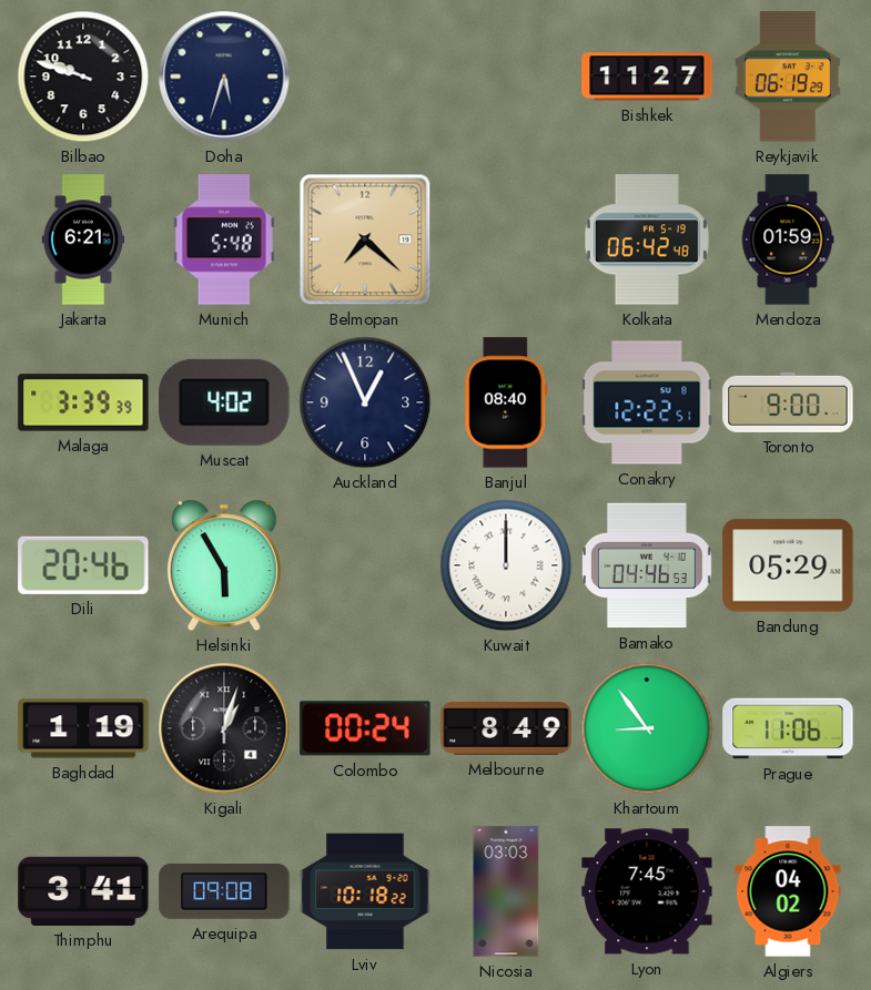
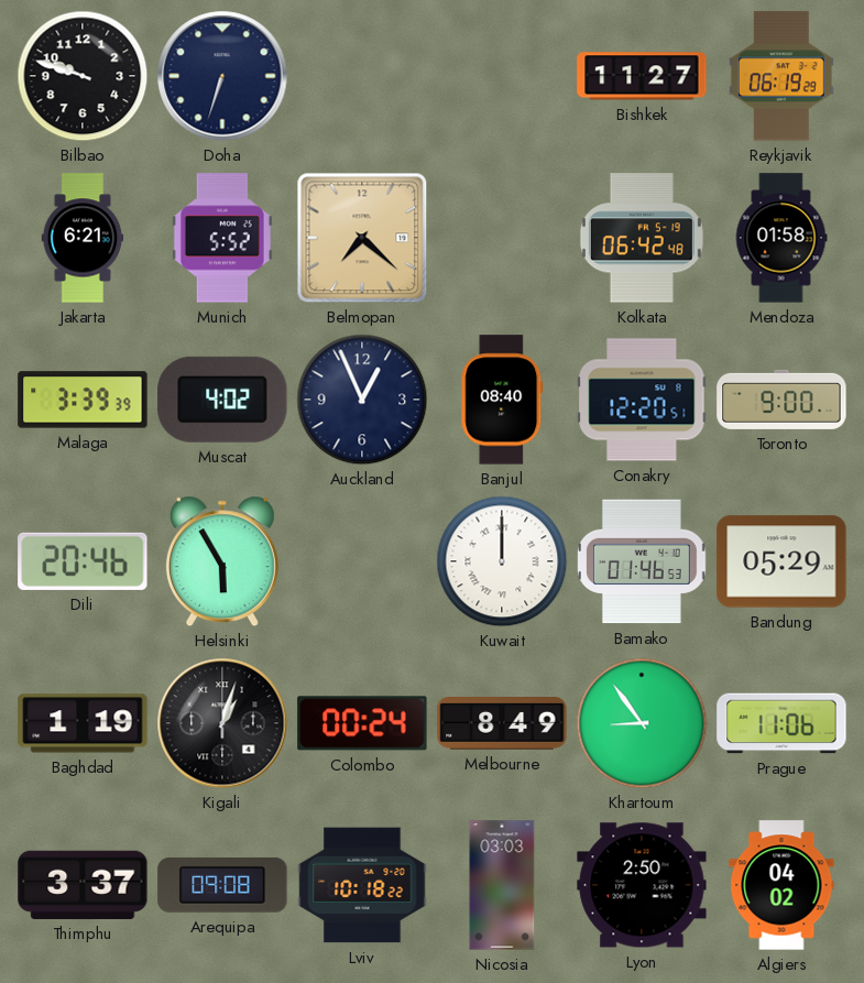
Doha: 5:33 -> 6:33 (222, 76)
Munich: 5:48 -> 5:52 (222, 238)
Mendoza: 01:59 -> 01:58 (781, 238)
Conakry: 12:22 -> 12:20 (642, 400)
Bamako: 04:46 -> 01:46 (643, 561)
Thimphu: 3:41 -> 3:37 (83, 885)
Lyon: 7:45 -> 2:50 (642, 885)
